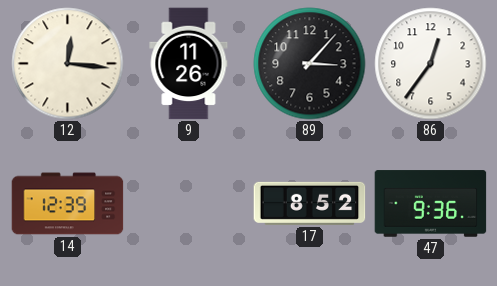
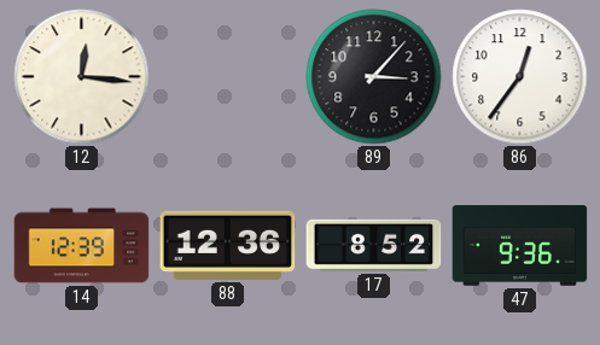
9: 11:26 -> none (189, 64)
88: none -> 12:36 (228, 245)
